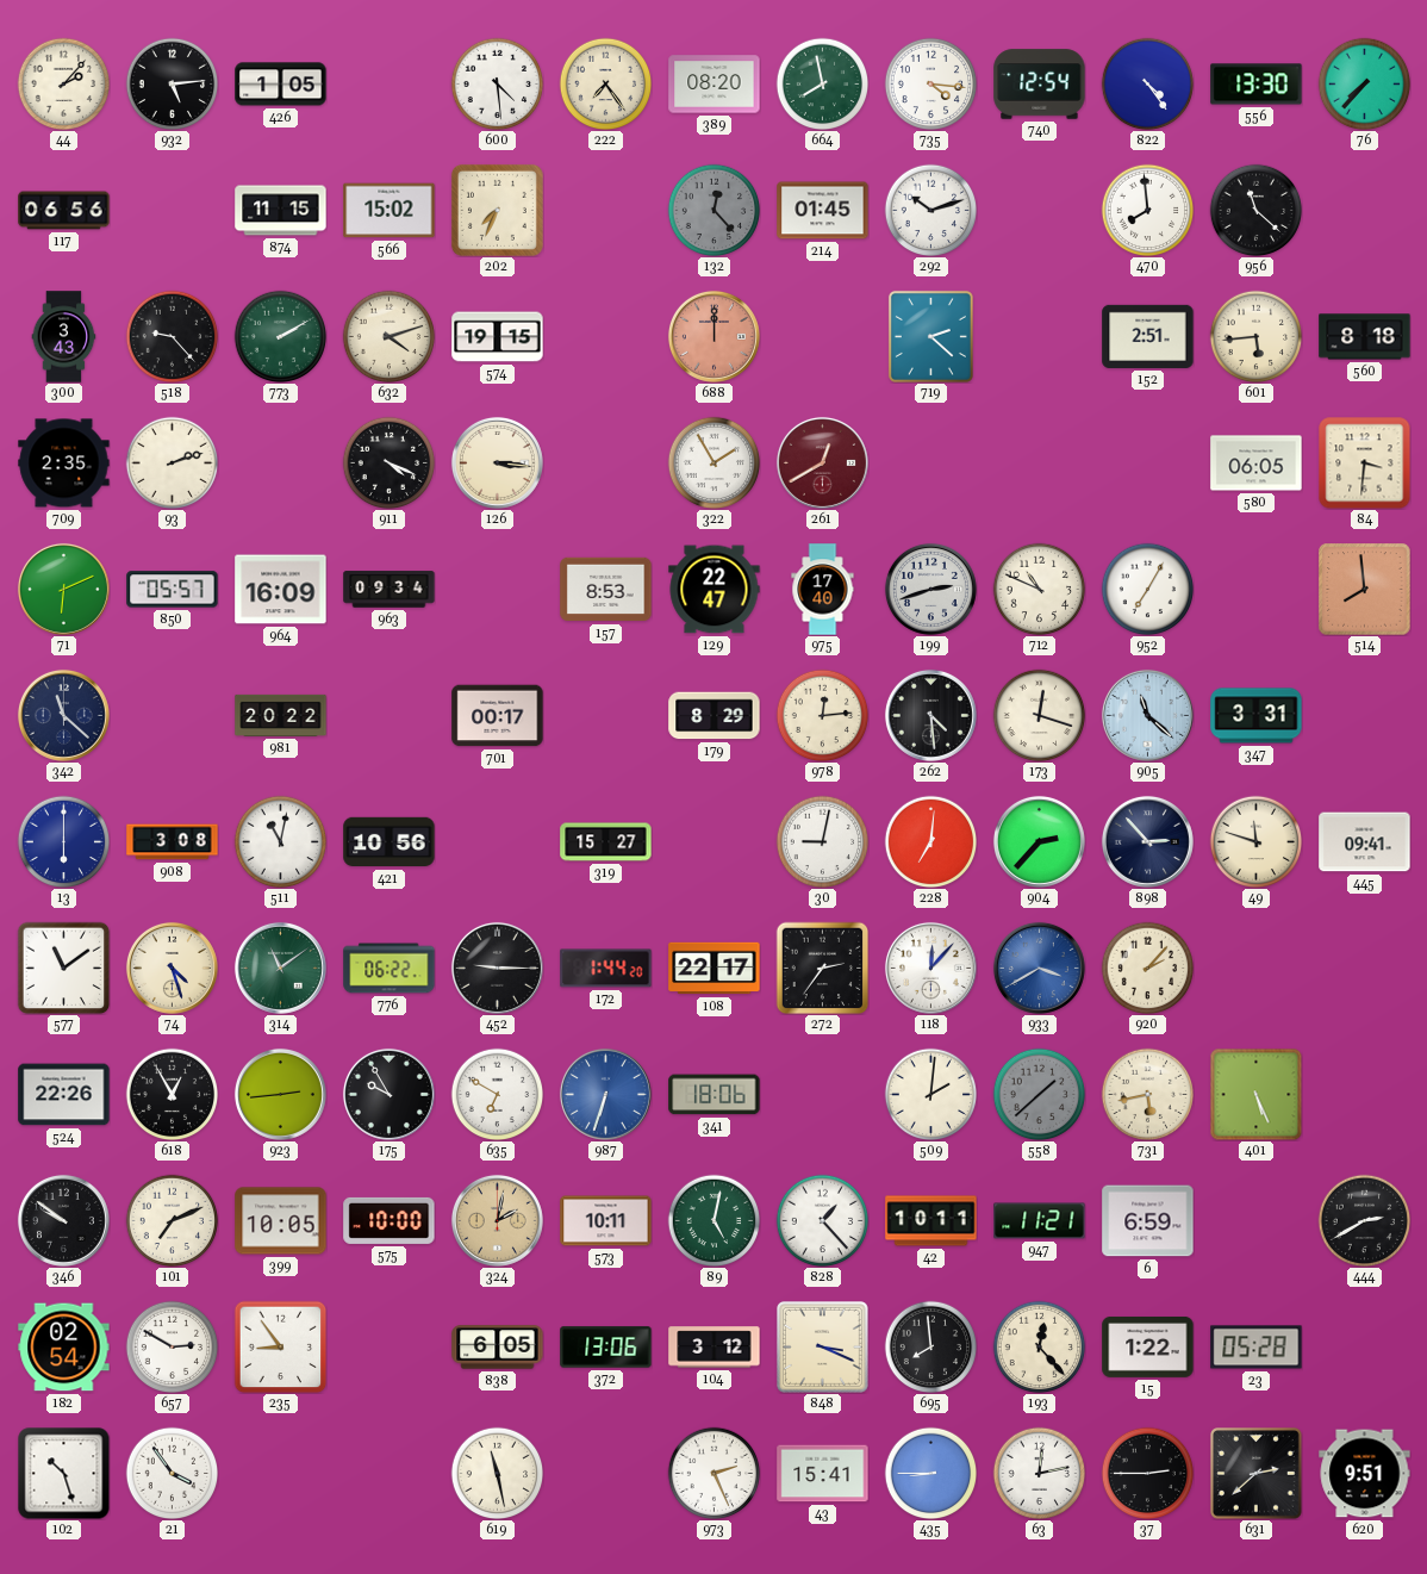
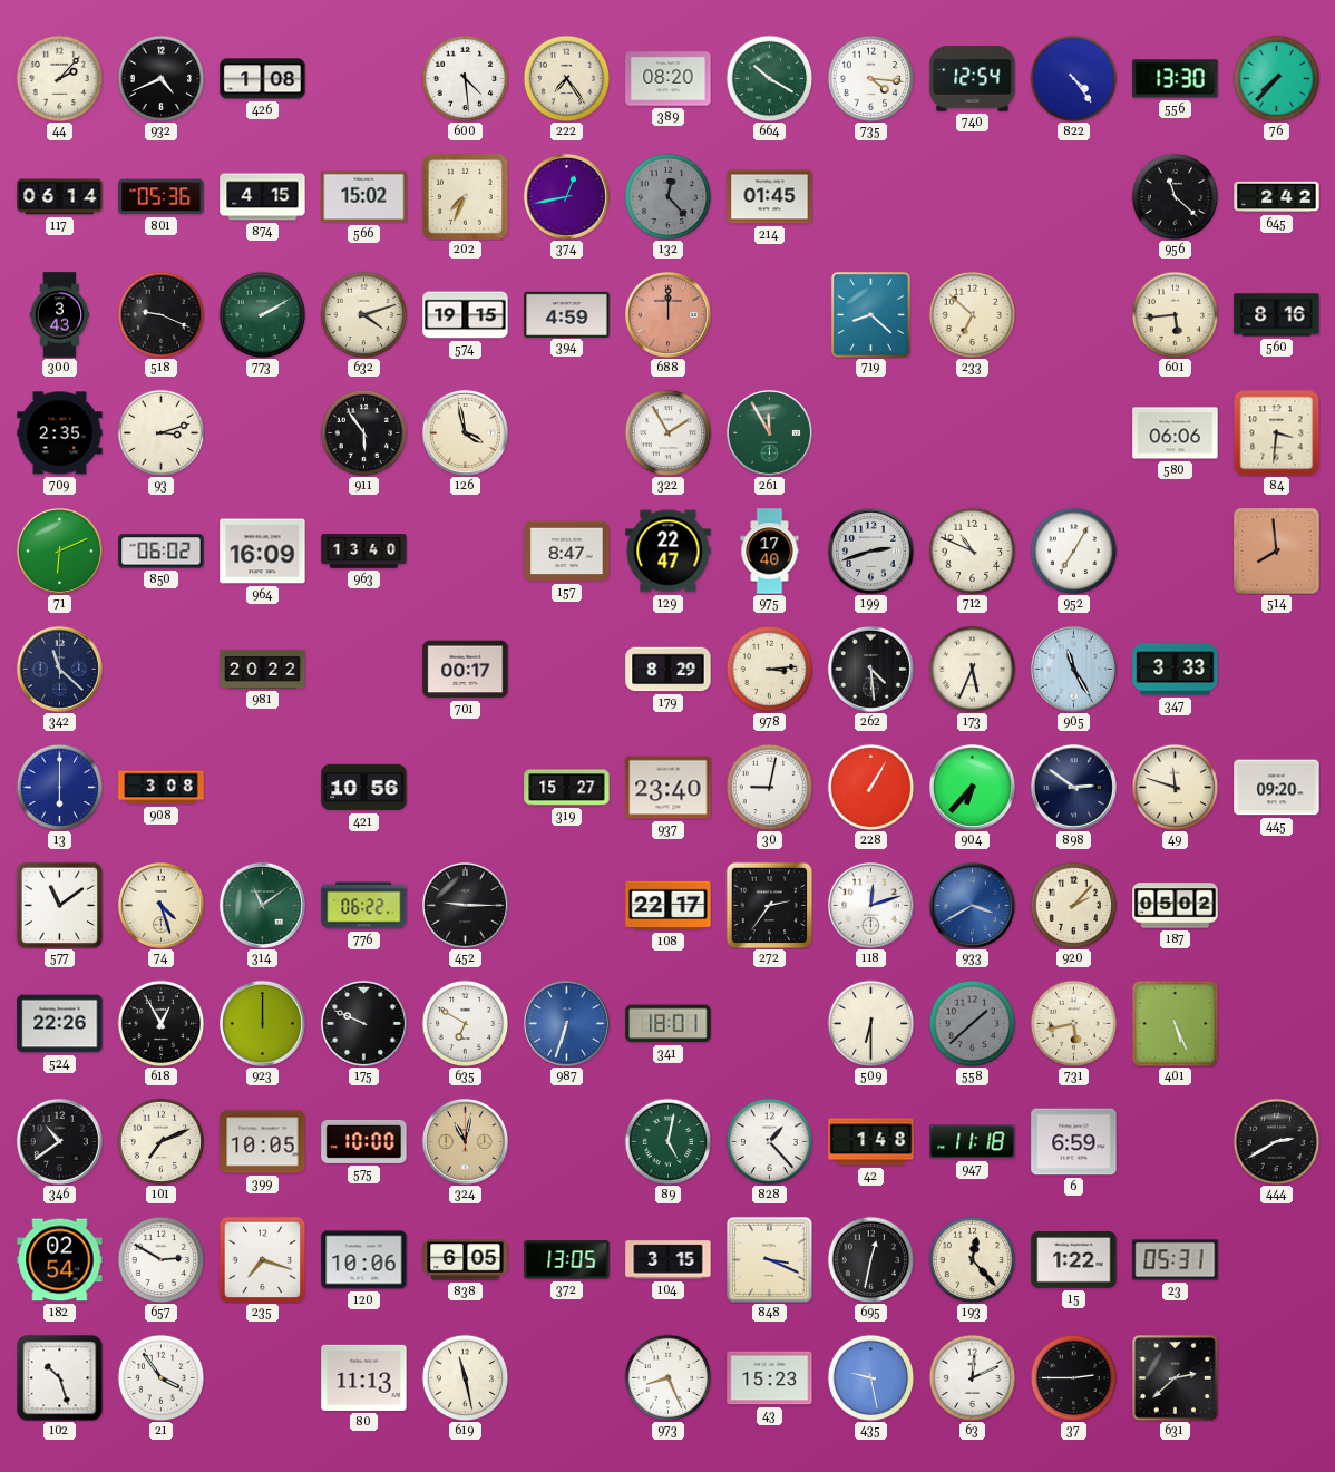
932: 5:14 -> 4:41 (160, 78)
426: 1:05 -> 1:08 (263, 79)
664: 7:58 -> 10:20 (769, 78)
117: 06:56 -> 06:14 (60, 197)
801: none -> 05:36 (162, 197)
874: 11:15 -> 4:15 (263, 197)
374: none -> 12:43 (566, 196)
292: 10:12 -> none (930, 210)
470: 7:59 -> none (1147, 210)
645: none -> 2:42 (1277, 197)
518: 9:23 -> 9:19 (160, 314)
394: none -> 4:59 (567, 314)
719: 2:22 -> 8:22 (870, 314)
233: none -> 6:52 (972, 314)
152: 2:51 -> none (1148, 336)
560: 8:18 -> 8:16 (1277, 315)
93: 2:12 -> 3:12 (160, 432)
911: 4:19 -> 5:54 (363, 432)
126: 3:16 -> 3:58 (465, 432)
261: 12:40 -> 11:55 (769, 432)
261 dial: burgundy -> green (769, 432)
580: 06:05 -> 06:06 (1176, 433)
850: 05:57 -> 06:02 (162, 552)
963: 09:34 -> 13:40 (364, 552)
157: 8:53 -> 8:47 (567, 552)
978: 12:14 -> 3:14 (769, 669)
173: 12:18 -> 5:34 (972, 669)
905: 11:22 -> 11:25 (1073, 669)
347: 3:31 -> 3:33 (1176, 670)
511: 11:02 -> none (280, 841)
937: none -> 23:40 (669, 788)
228: 7:01 -> 1:05 (870, 787)
904: 2:37 -> 6:37 (972, 787)
898: 2:53 -> 2:51 (1073, 787)
445: 09:41 -> 09:20 (1277, 788)
172: 1:44 -> none (606, 969)
118: 12:07 -> 12:12 (870, 905)
187: none -> 05:02 (1176, 906)
923: 2:44 -> 12:00 (262, 1023)
175: 9:55 -> 9:49 (363, 1023)
341: 18:06 -> 18:01 (669, 1024)
509: 2:01 -> 6:30 (870, 1023)
346: 9:51 -> 10:39 (59, 1141)
324: 2:02 -> 11:02 (465, 1141)
573: 10:11 -> none (606, 1221)
42: 10:11 -> 1:48 (871, 1142)
947: 11:21 -> 11:18 (973, 1142)
235: 8:54 -> 7:18 (262, 1259)
120: none -> 10:06 (364, 1260)
372: 13:06 -> 13:05 (567, 1260)
104: 3:12 -> 3:15 (669, 1260)
695: 7:59 -> 12:32 (870, 1259)
23: 05:28 -> 05:31 (1176, 1260)
80: none -> 11:13 (364, 1377)
973: 2:26 -> 8:26 (667, 1377)
43: 15:41 -> 15:23 (770, 1378)
435: 8:45 -> 9:28 (870, 1377)
63: 12:13 -> 12:11 (972, 1377)
620: 9:51 -> none (1365, 1474)
